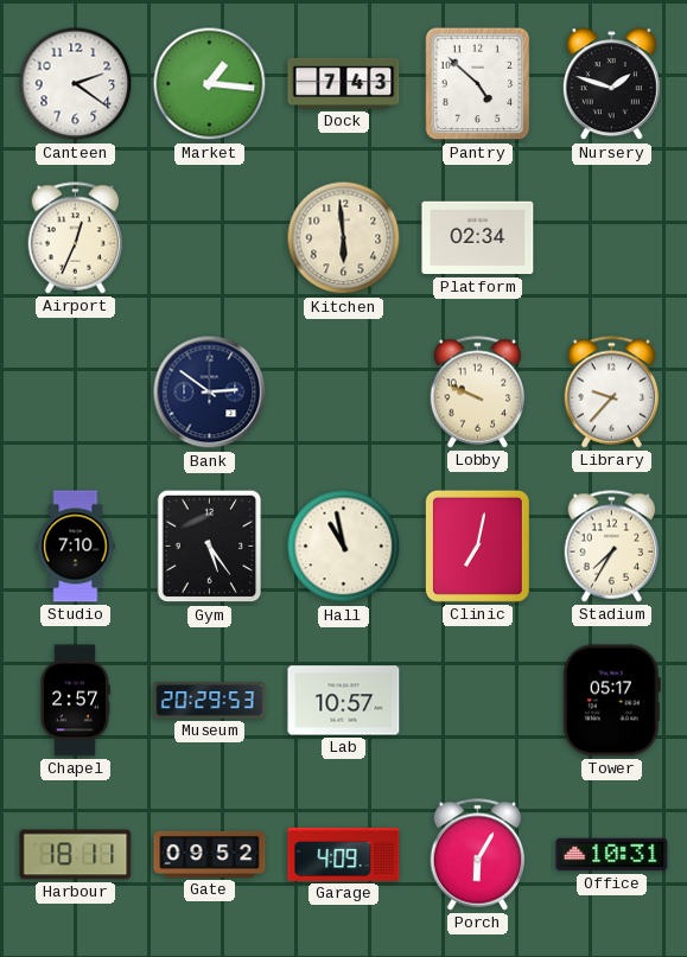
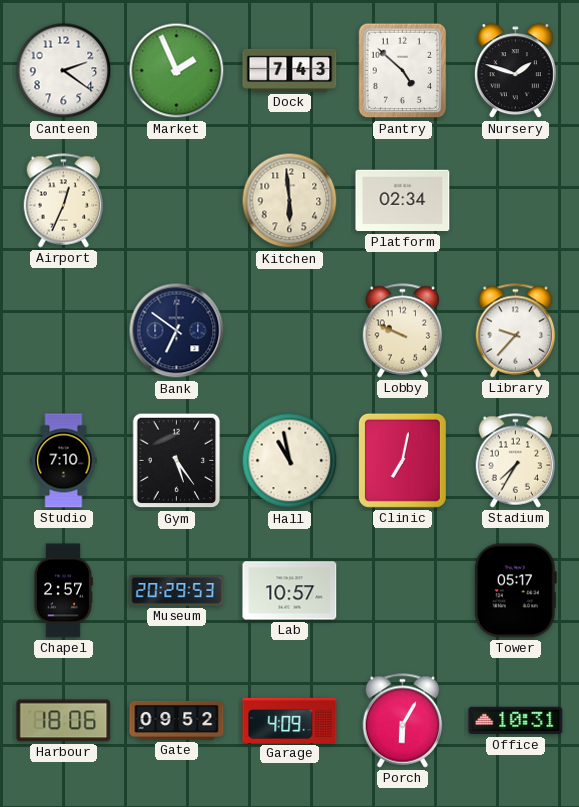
Market: 1:16 -> 1:56 (177, 71)
Bank: 2:51 -> 6:51 (177, 331)
Harbour: 18:11 -> 18:06 (64, 721)
